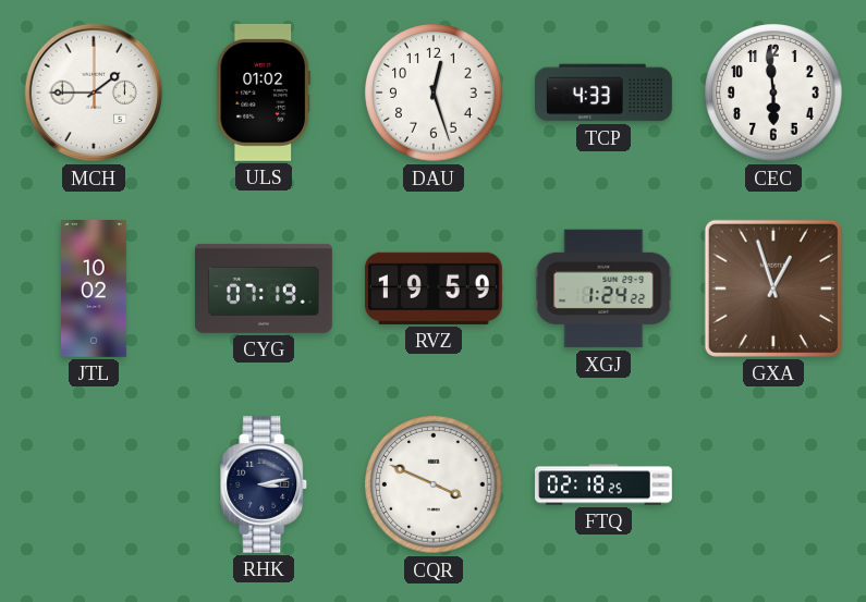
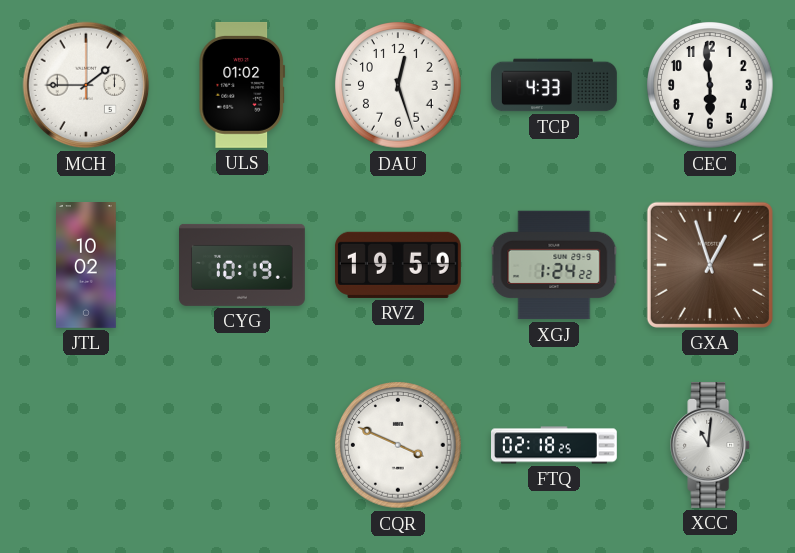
CYG: 07:19 -> 10:19 (243, 265)
RHK: 3:13 -> none (265, 484)
XCC: none -> 11:01 (711, 445)
